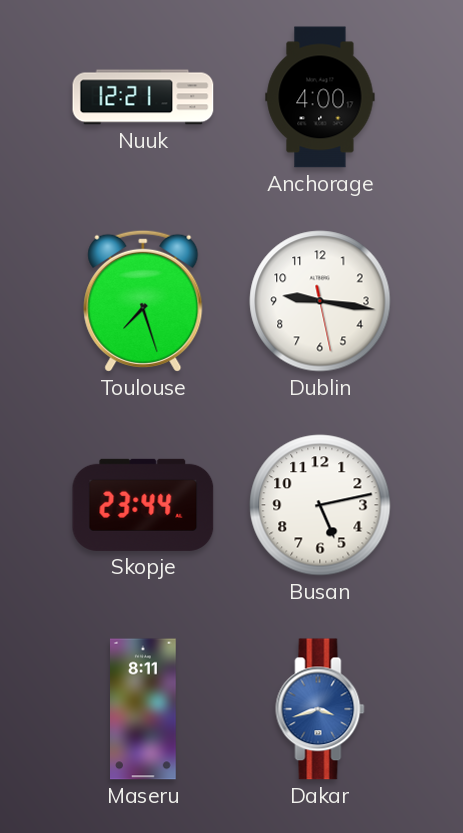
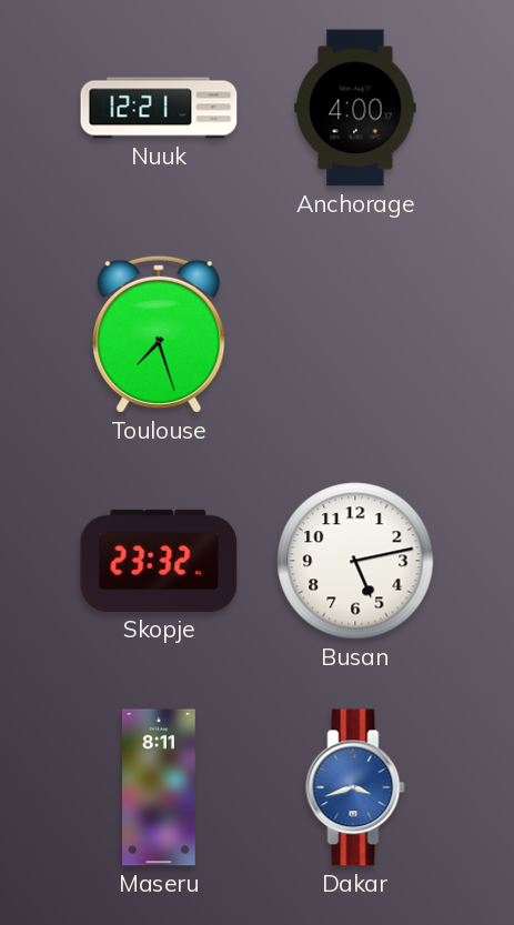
Dublin: 9:16 -> none (320, 301)
Skopje: 23:44 -> 23:32 (159, 561)
